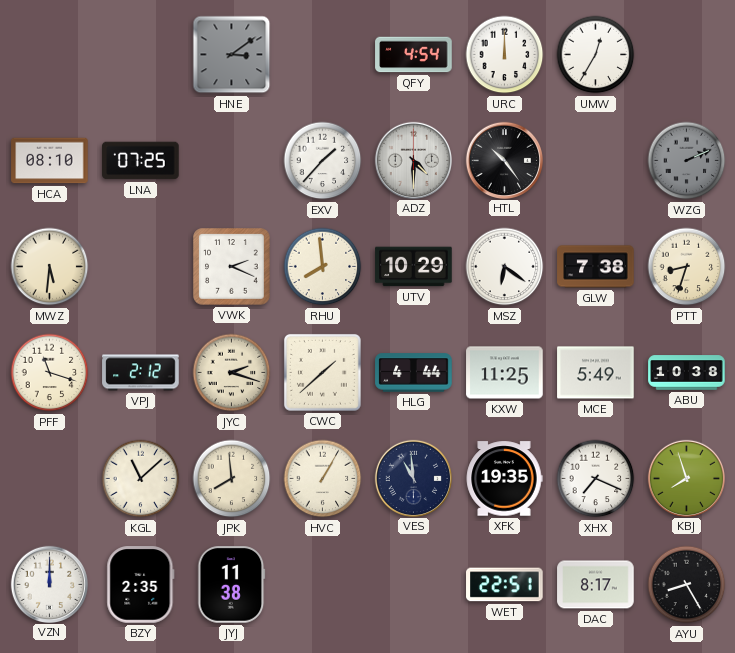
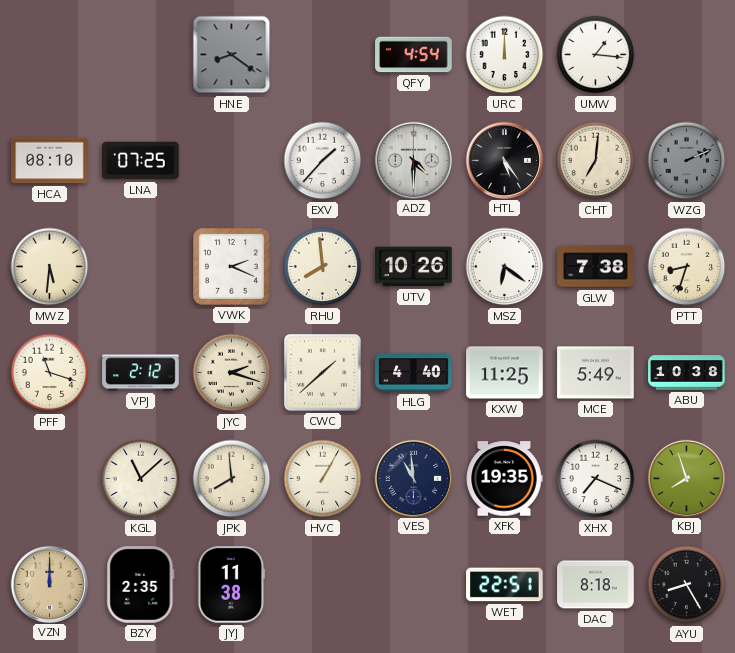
HNE: 3:09 -> 8:21 (232, 55)
UMW: 12:35 -> 1:16 (596, 55)
HTL: 10:24 -> 5:24 (504, 160)
CHT: none -> 7:01 (596, 161)
UTV: 10:29 -> 10:26 (414, 267)
HLG: 4:44 -> 4:40 (414, 373)
VZN dial: white -> champagne (49, 584)
DAC: 8:17 -> 8:18 (596, 585)
